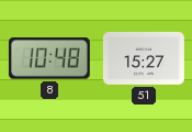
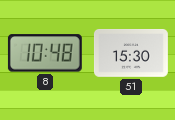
51: 15:27 -> 15:30 (131, 54)
